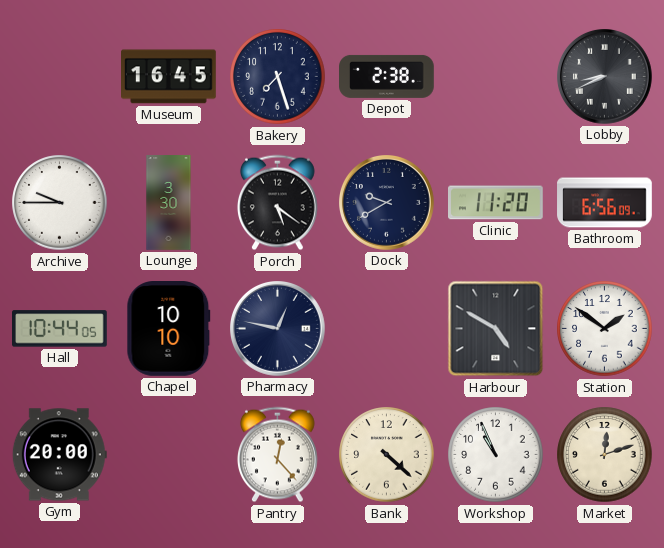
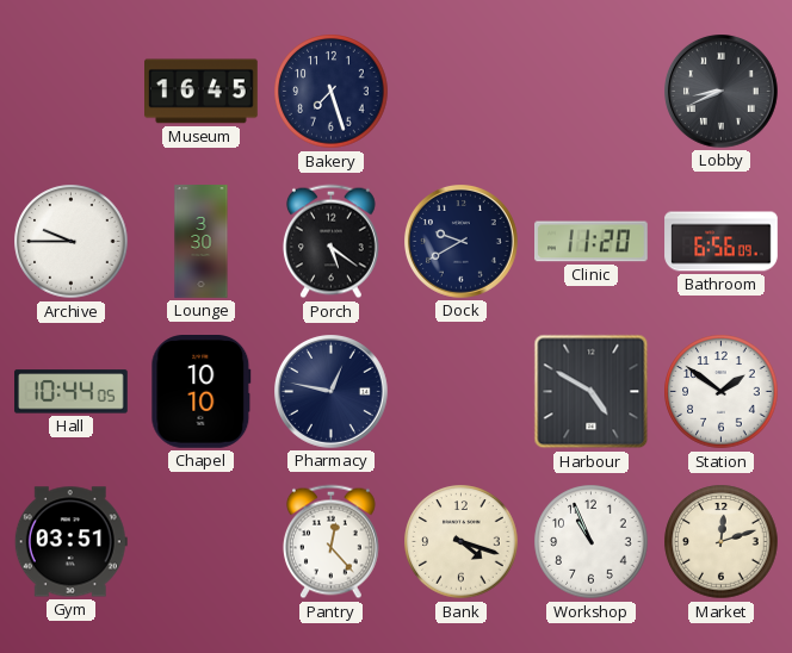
Depot: 2:38 -> none (387, 76)
Gym: 20:00 -> 03:51 (70, 542)
Bank: 4:22 -> 4:18 (462, 542)
